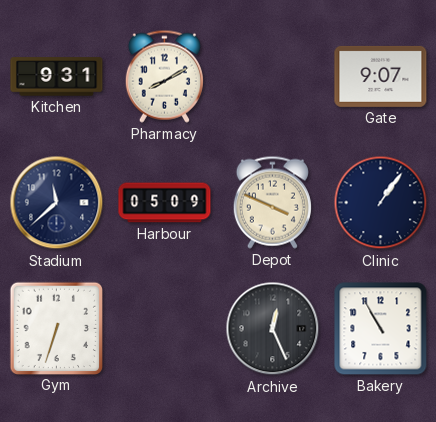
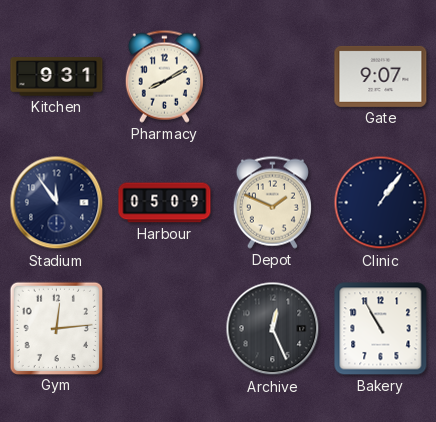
Stadium: 11:38 -> 11:54 (57, 203)
Depot: 3:49 -> 1:49 (272, 202)
Gym: 6:33 -> 12:14 (56, 328)
